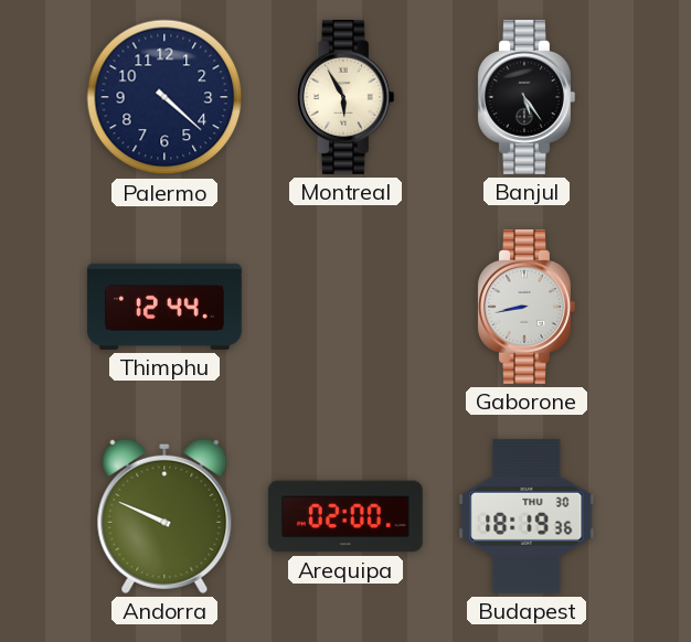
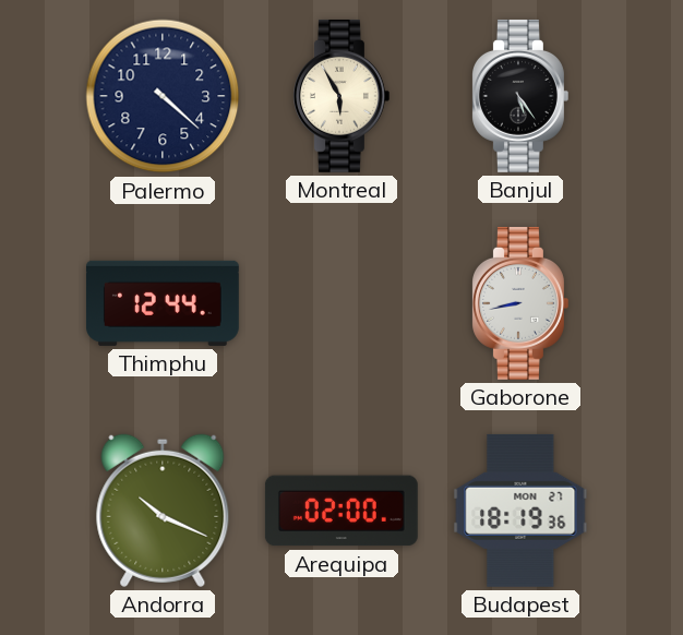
Andorra: 9:49 -> 10:19 (163, 511)
Budapest date: THU 30 -> MON 27 (520, 511)
